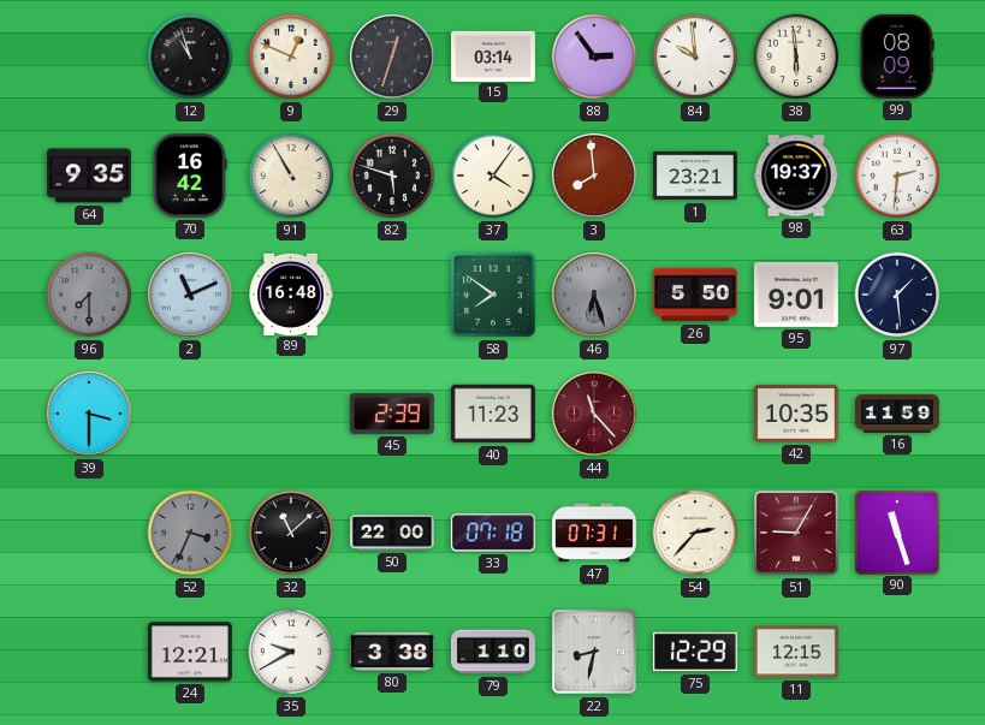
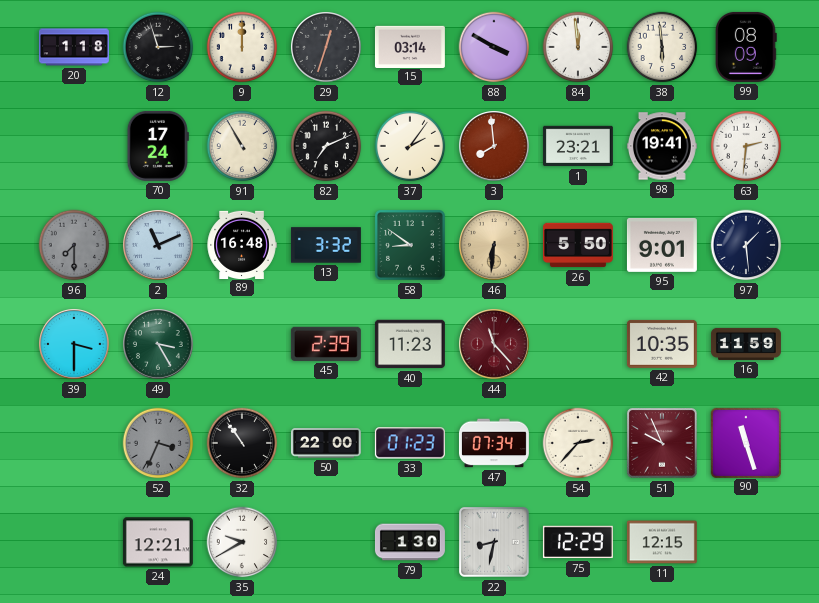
20: none -> 1:18 (74, 47)
12: 10:57 -> 2:57 (158, 47)
9: 12:49 -> 12:00 (242, 47)
88: 2:54 -> 3:50 (494, 47)
84: 9:59 -> 11:59 (578, 47)
64: 9:35 -> none (89, 176)
70: 16:42 -> 17:24 (158, 146)
82: 5:48 -> 7:11 (326, 146)
37: 4:06 -> 2:06 (410, 146)
98: 19:37 -> 19:41 (662, 146)
13: none -> 3:32 (326, 245)
58: 7:51 -> 8:51 (410, 245)
46: 6:27 -> 6:31 (495, 246)
46 dial: grey -> champagne (495, 246)
49: none -> 3:25 (159, 345)
32: 11:08 -> 10:54 (242, 443)
33: 07:18 -> 01:23 (410, 443)
47: 07:31 -> 07:34 (494, 443)
51: 9:05 -> 9:56 (663, 444)
80: 3:38 -> none (392, 652)
79: 1:10 -> 1:30 (410, 542)
